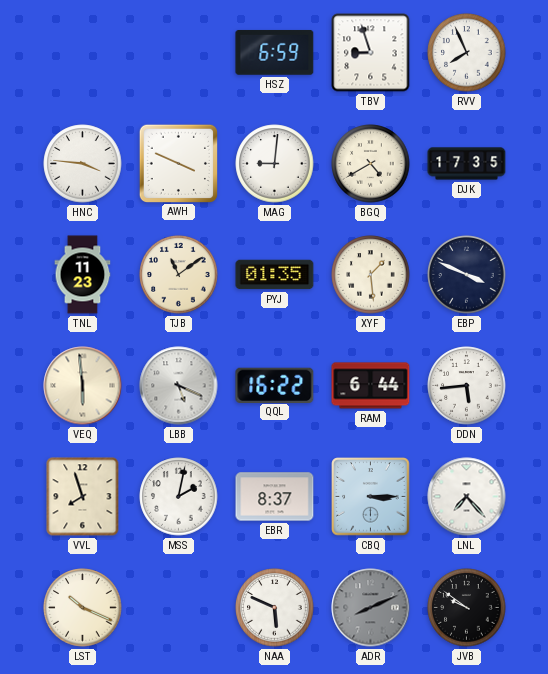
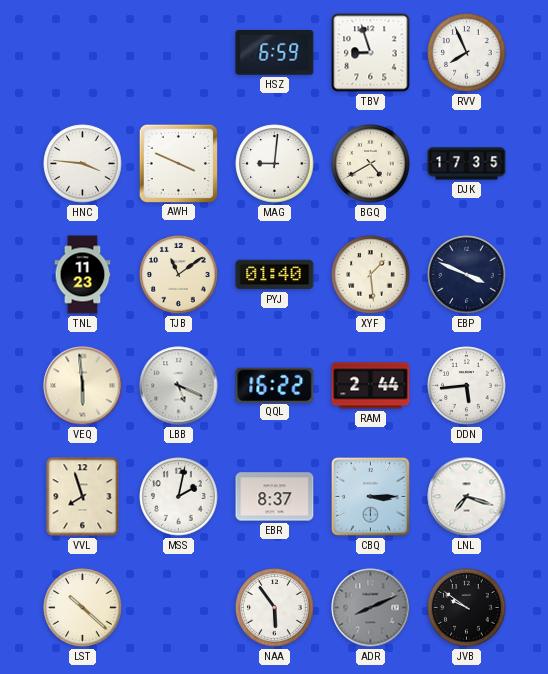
PYJ: 01:35 -> 01:40 (275, 275)
RAM: 6:44 -> 2:44 (371, 386)
LNL: 7:23 -> 7:18 (467, 497)
LST: 10:19 -> 10:22 (83, 608)
NAA: 5:49 -> 5:54 (275, 608)
